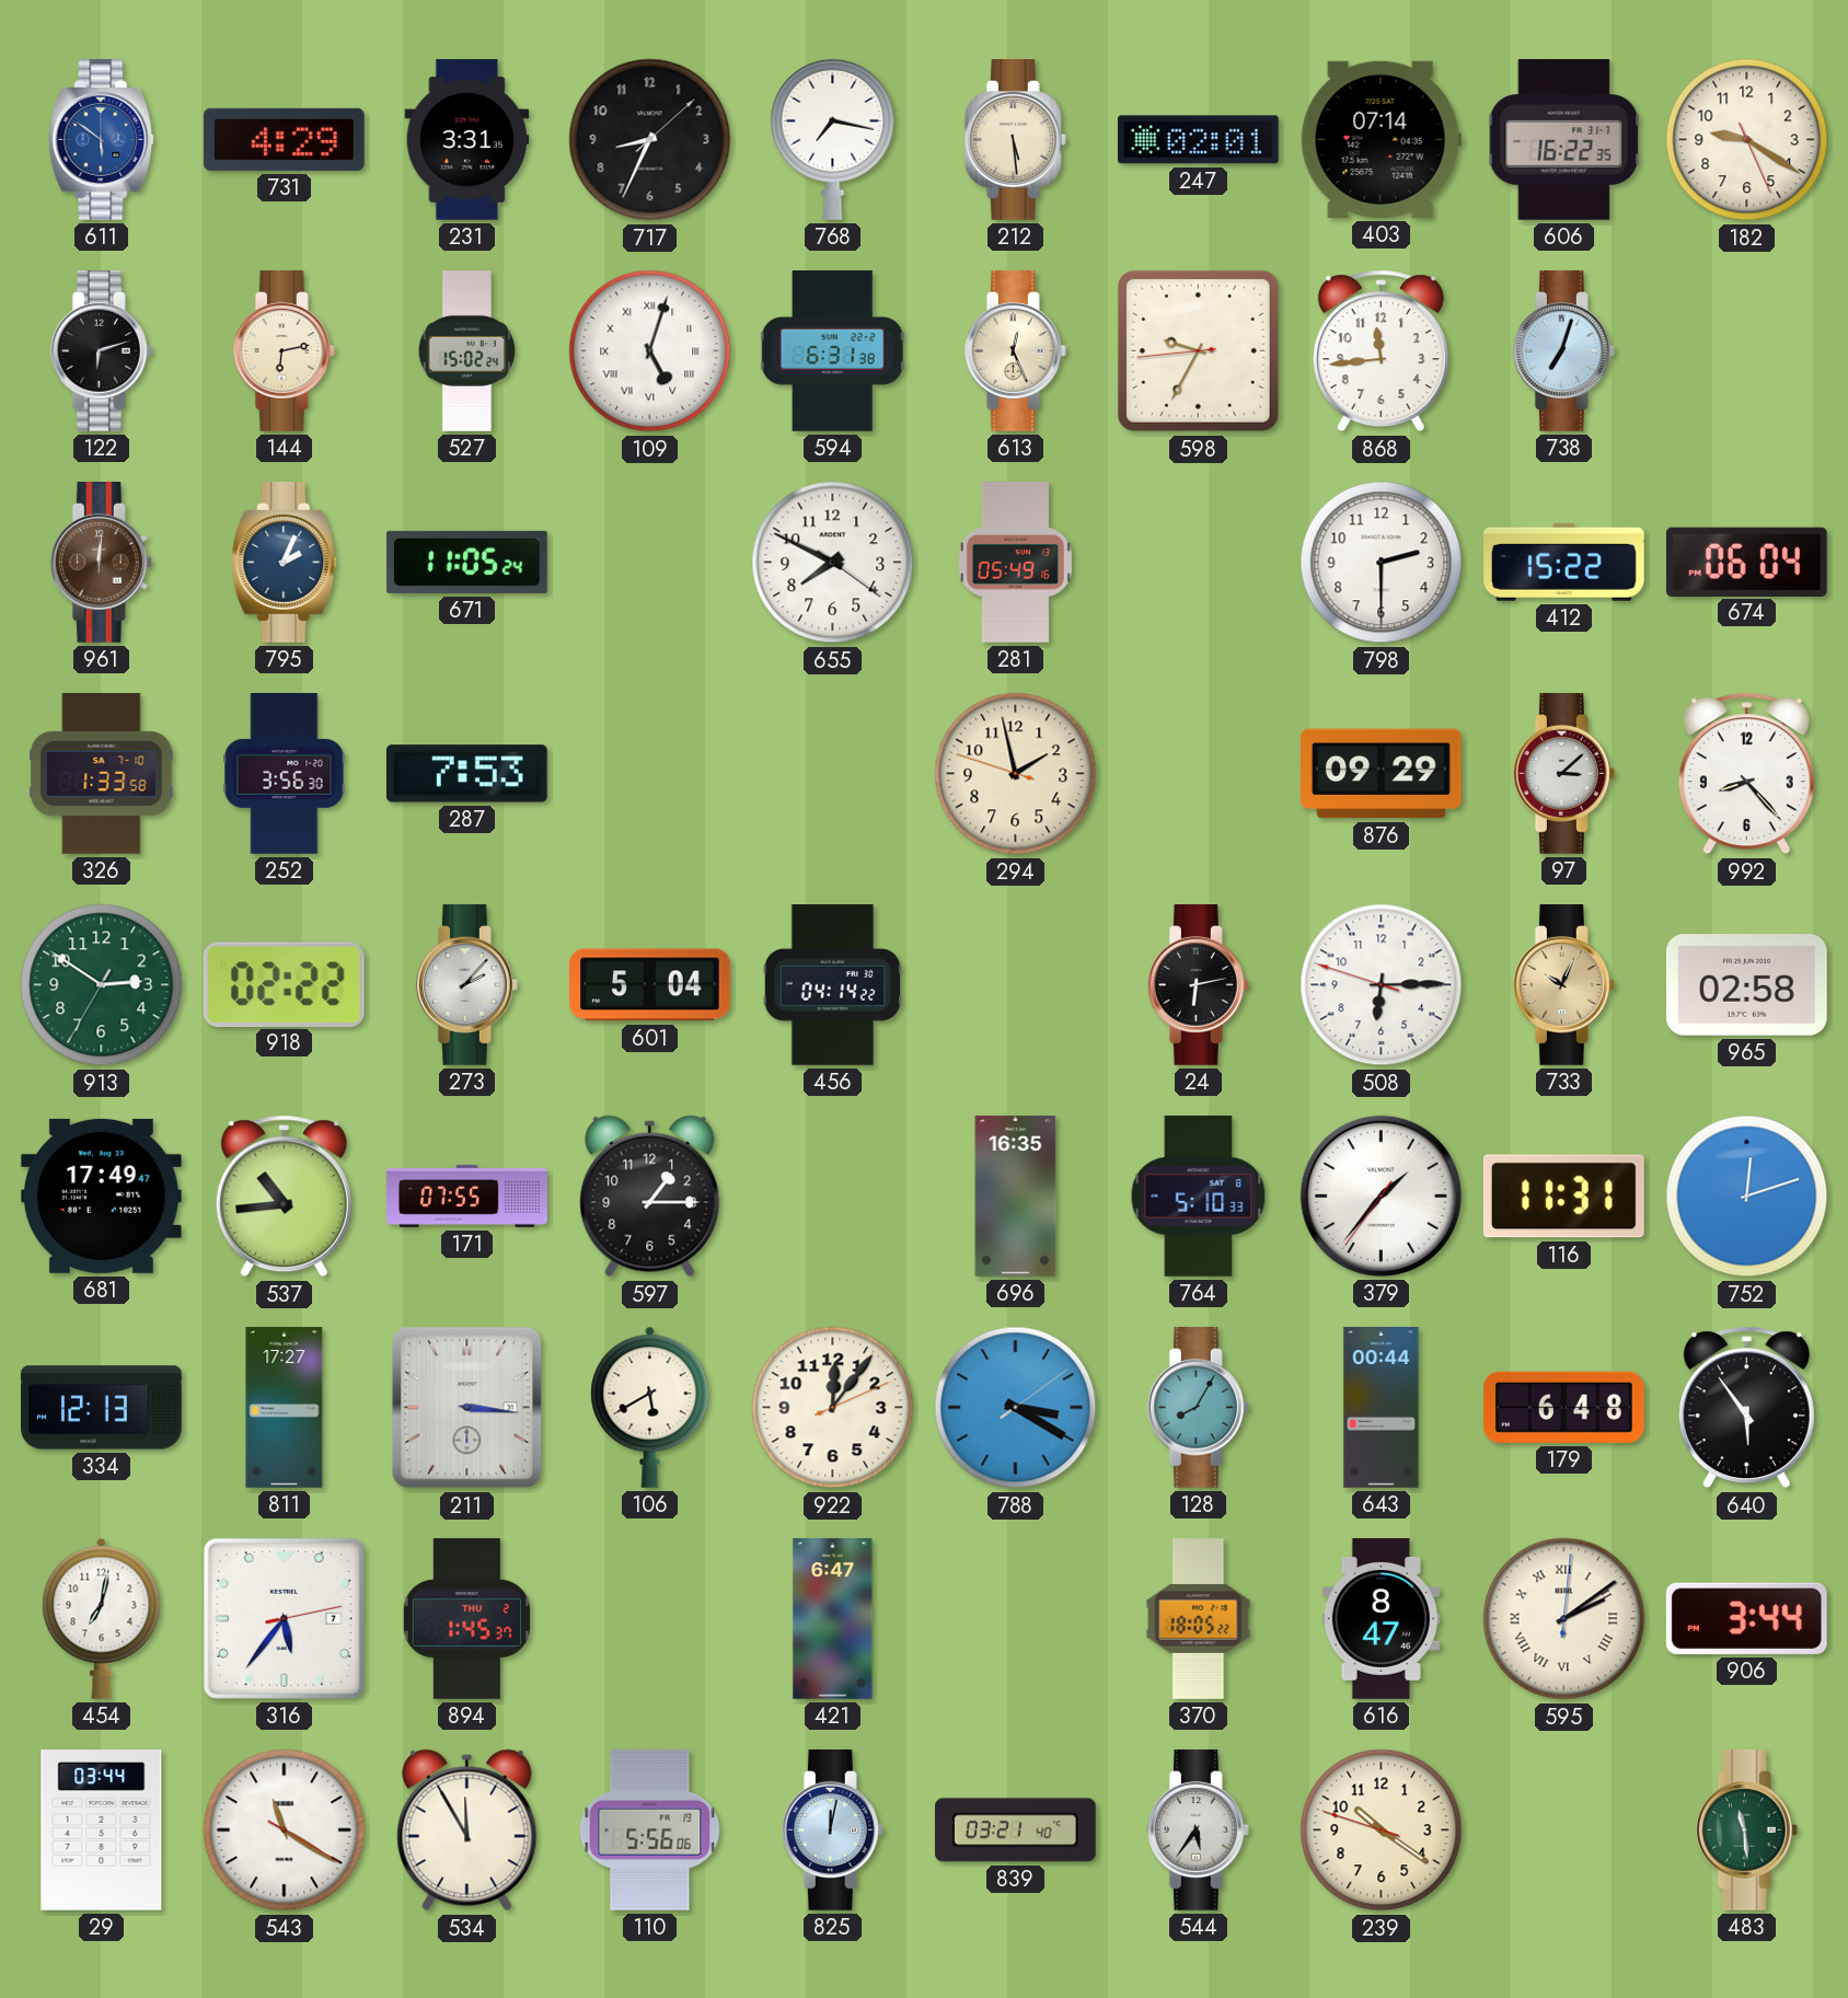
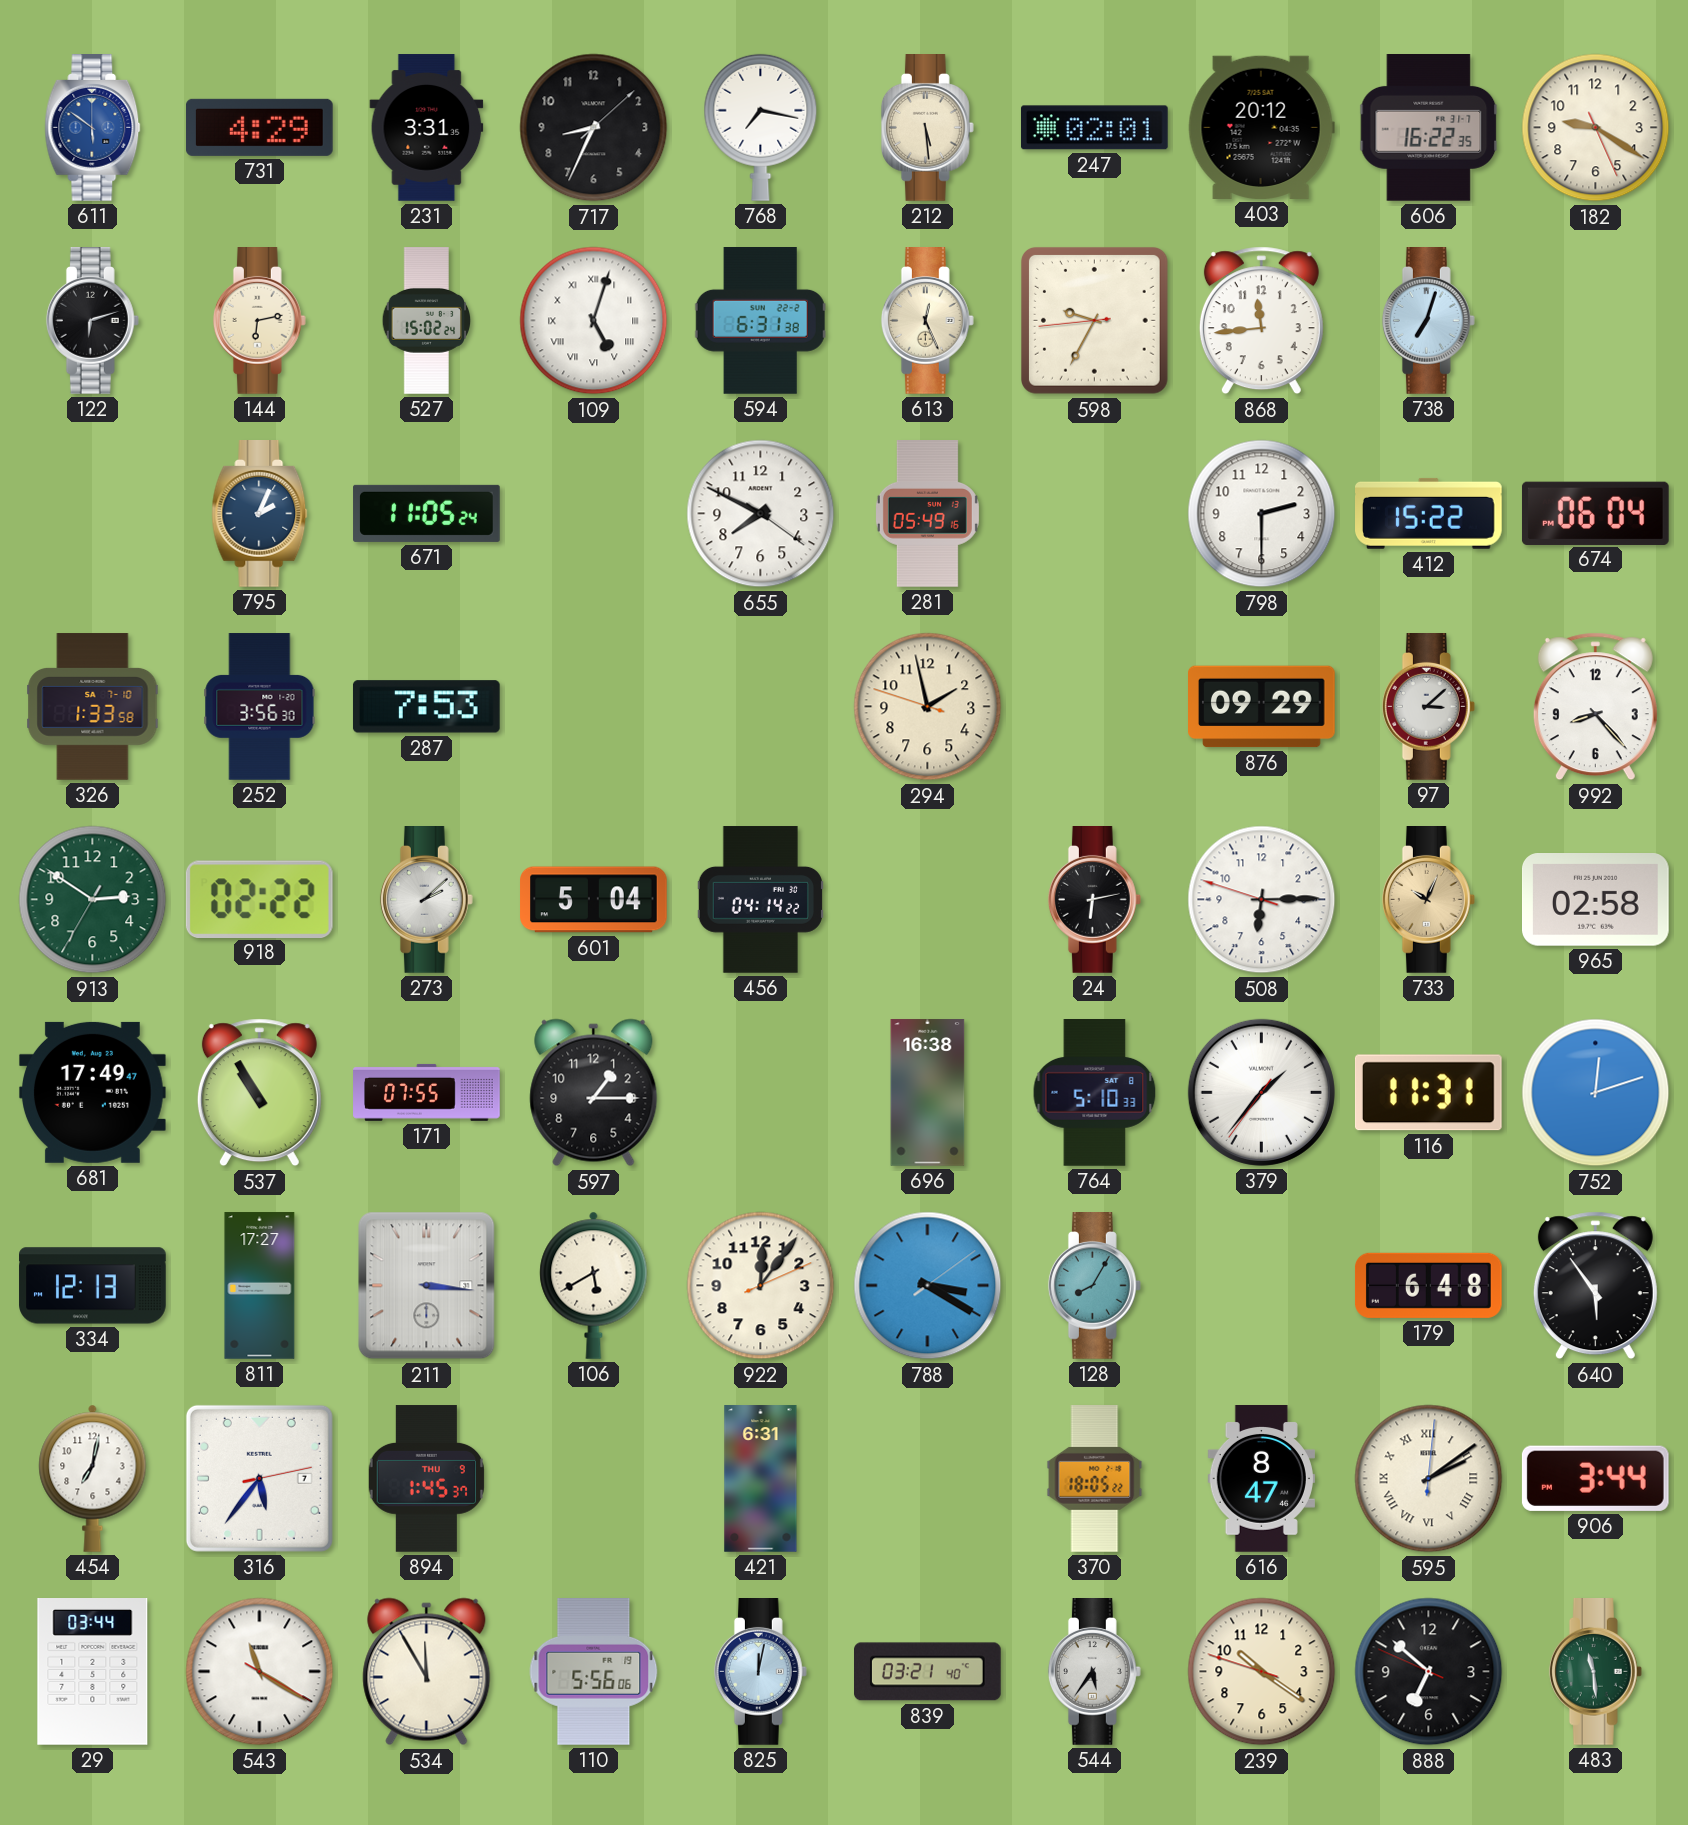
403: 07:14 -> 20:12 (1261, 127)
961: 12:01 -> none (101, 563)
273: 2:07 -> 2:08 (426, 900)
537: 10:44 -> 10:55 (259, 1093)
696: 16:35 -> 16:38 (928, 1093)
643: 00:44 -> none (1382, 1408)
894 date: THU 2 -> THU 9 (426, 1479)
421: 6:47 -> 6:31 (761, 1479)
888: none -> 6:51 (1429, 1672)
